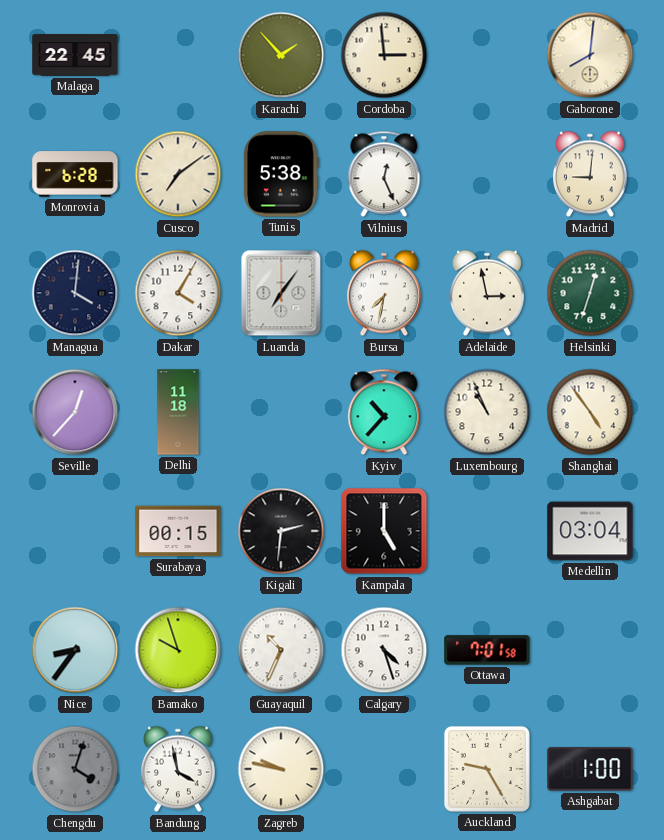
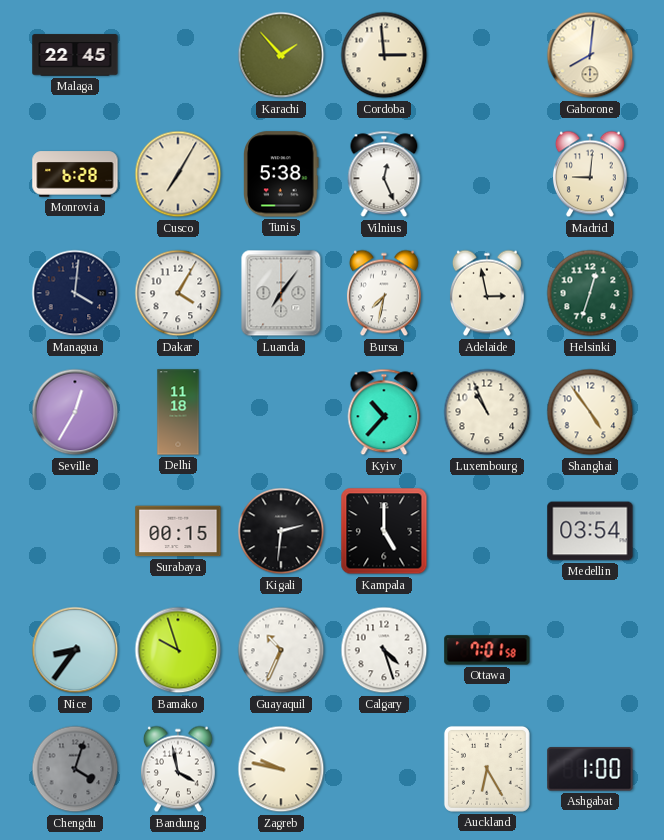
Cusco: 7:09 -> 7:05 (178, 174)
Seville: 12:37 -> 12:35 (75, 412)
Medellin: 03:04 -> 03:54 (590, 531)
Auckland: 9:25 -> 6:25 (487, 769)
